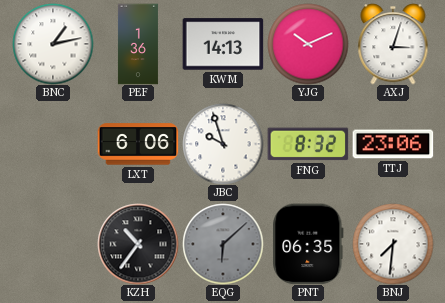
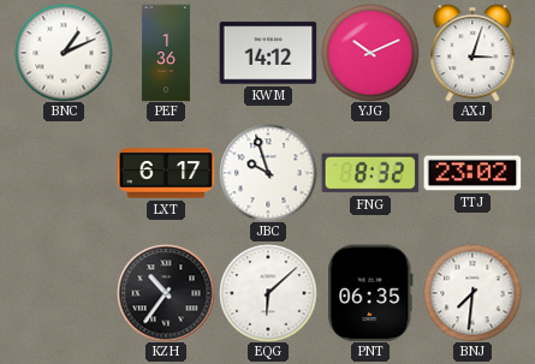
BNC: 1:13 -> 1:11 (64, 53)
KWM: 14:13 -> 14:12 (268, 53)
LXT: 6:06 -> 6:17 (166, 173)
TTJ: 23:06 -> 23:02 (472, 173)
EQG dial: grey -> white (268, 293)
